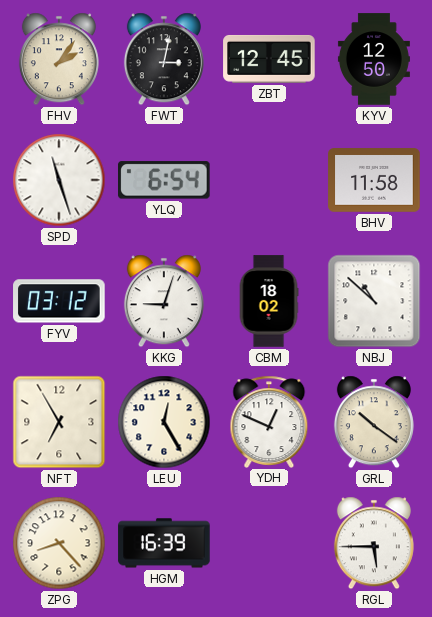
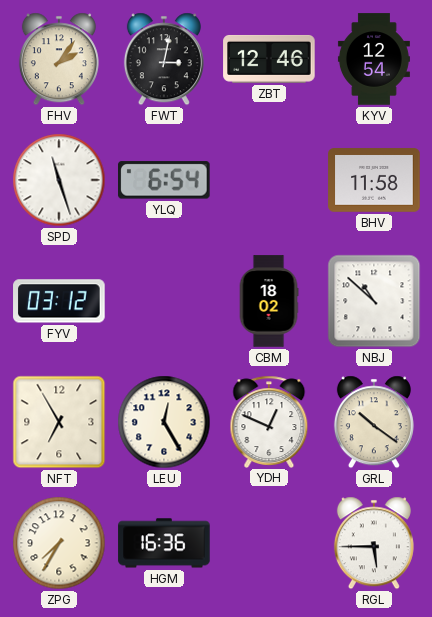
ZBT: 12:45 -> 12:46 (269, 59)
KYV: 12:50 -> 12:54 (374, 59)
KKG: 9:03 -> none (164, 301)
ZPG: 8:23 -> 7:35 (59, 543)
HGM: 16:39 -> 16:36 (164, 543)
